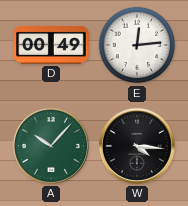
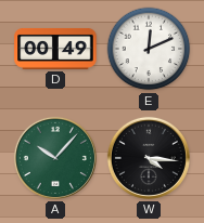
E: 12:14 -> 12:11 (149, 49)
